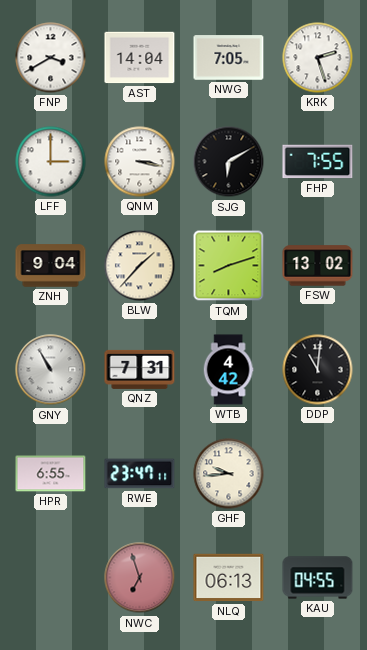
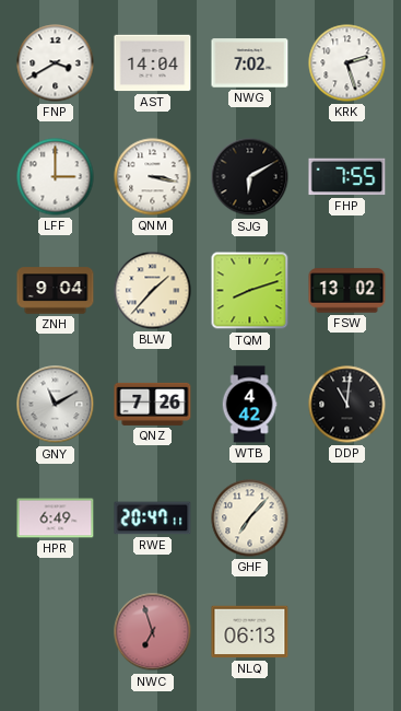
NWG: 7:05 -> 7:02 (250, 63)
GNY: 10:55 -> 11:10 (56, 405)
QNZ: 7:31 -> 7:26 (153, 404)
HPR: 6:55 -> 6:49 (56, 518)
RWE: 23:47 -> 20:47 (153, 518)
GHF: 9:44 -> 7:07 (250, 518)
KAU: 04:55 -> none (318, 578)
